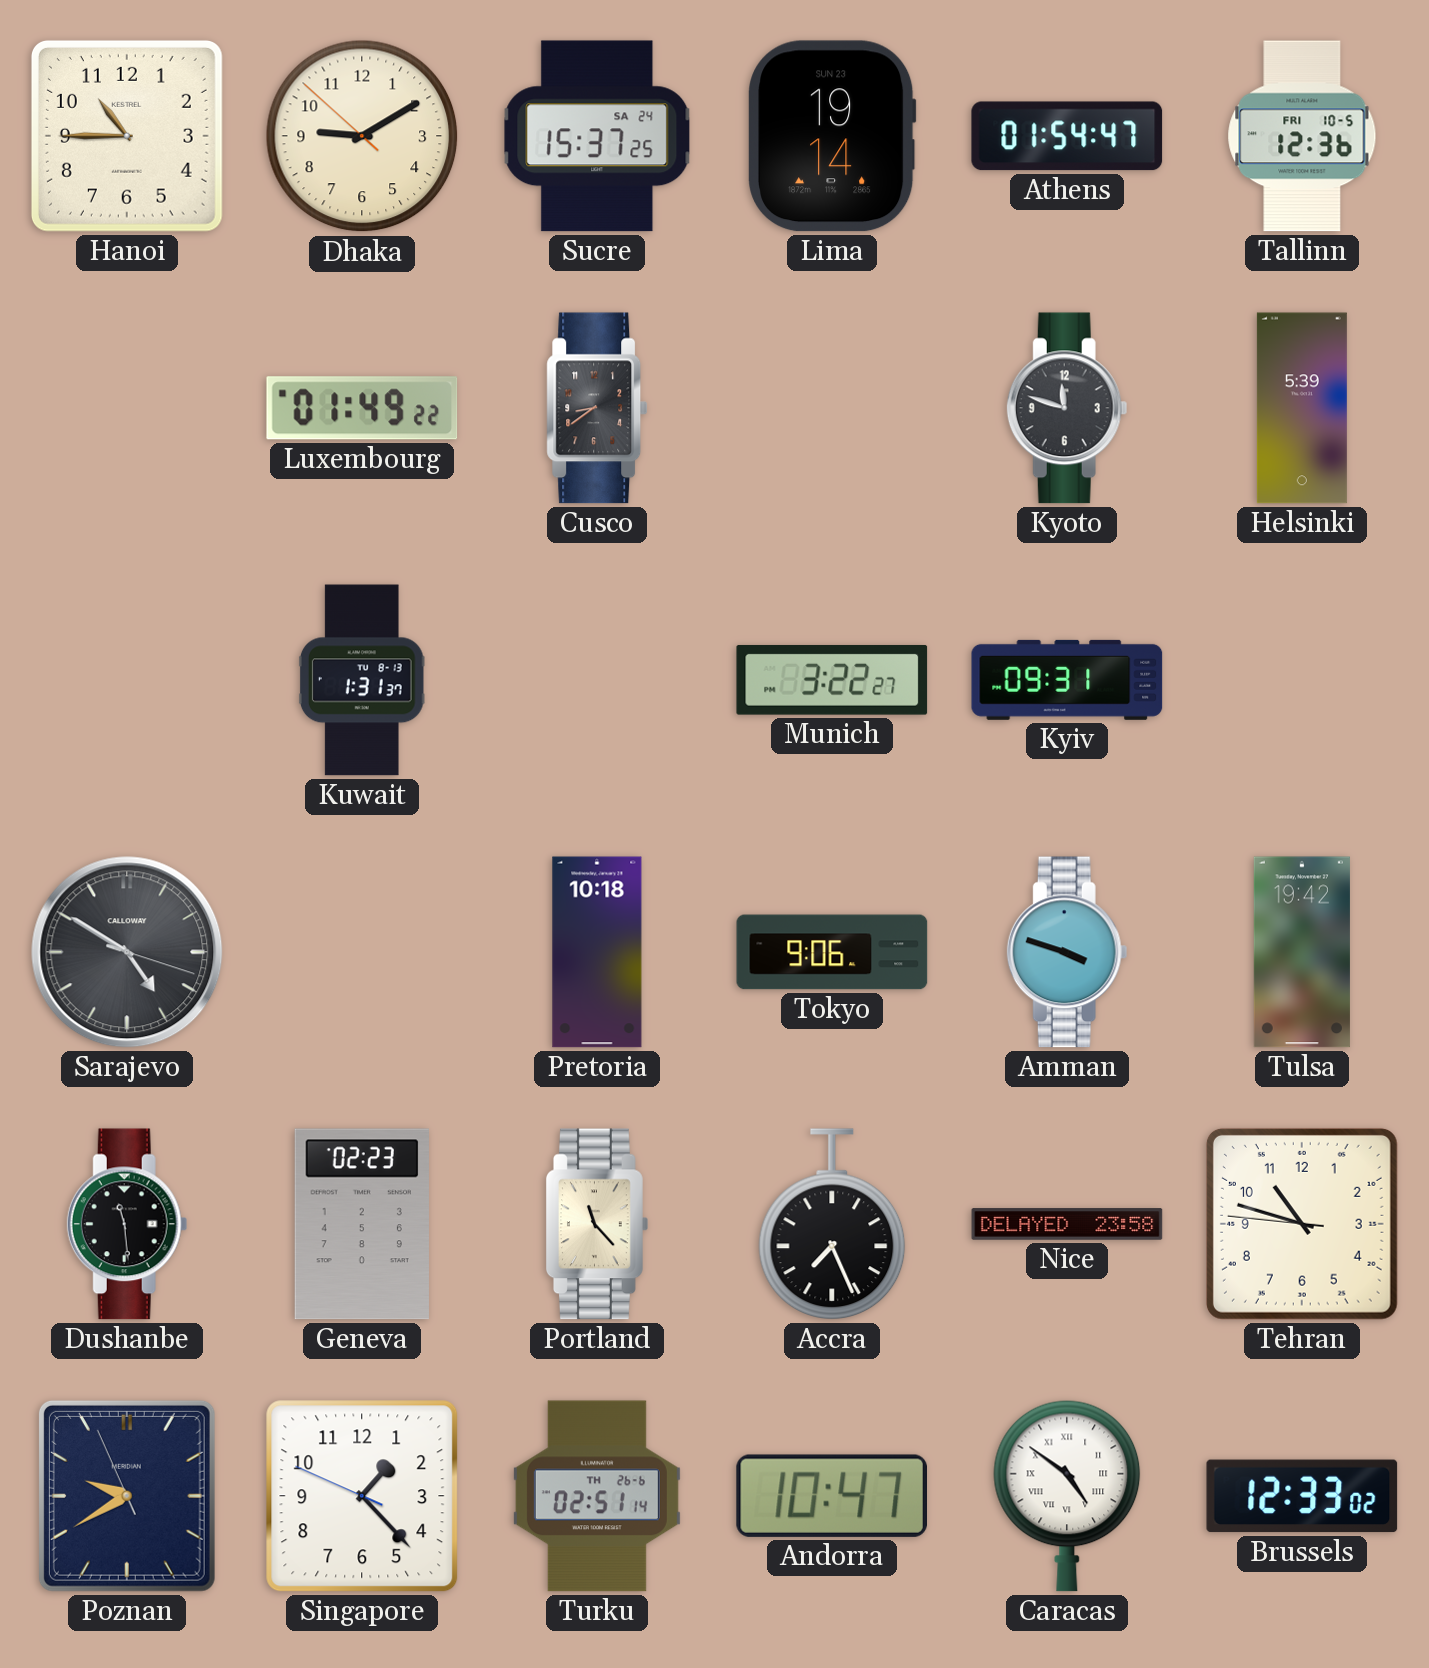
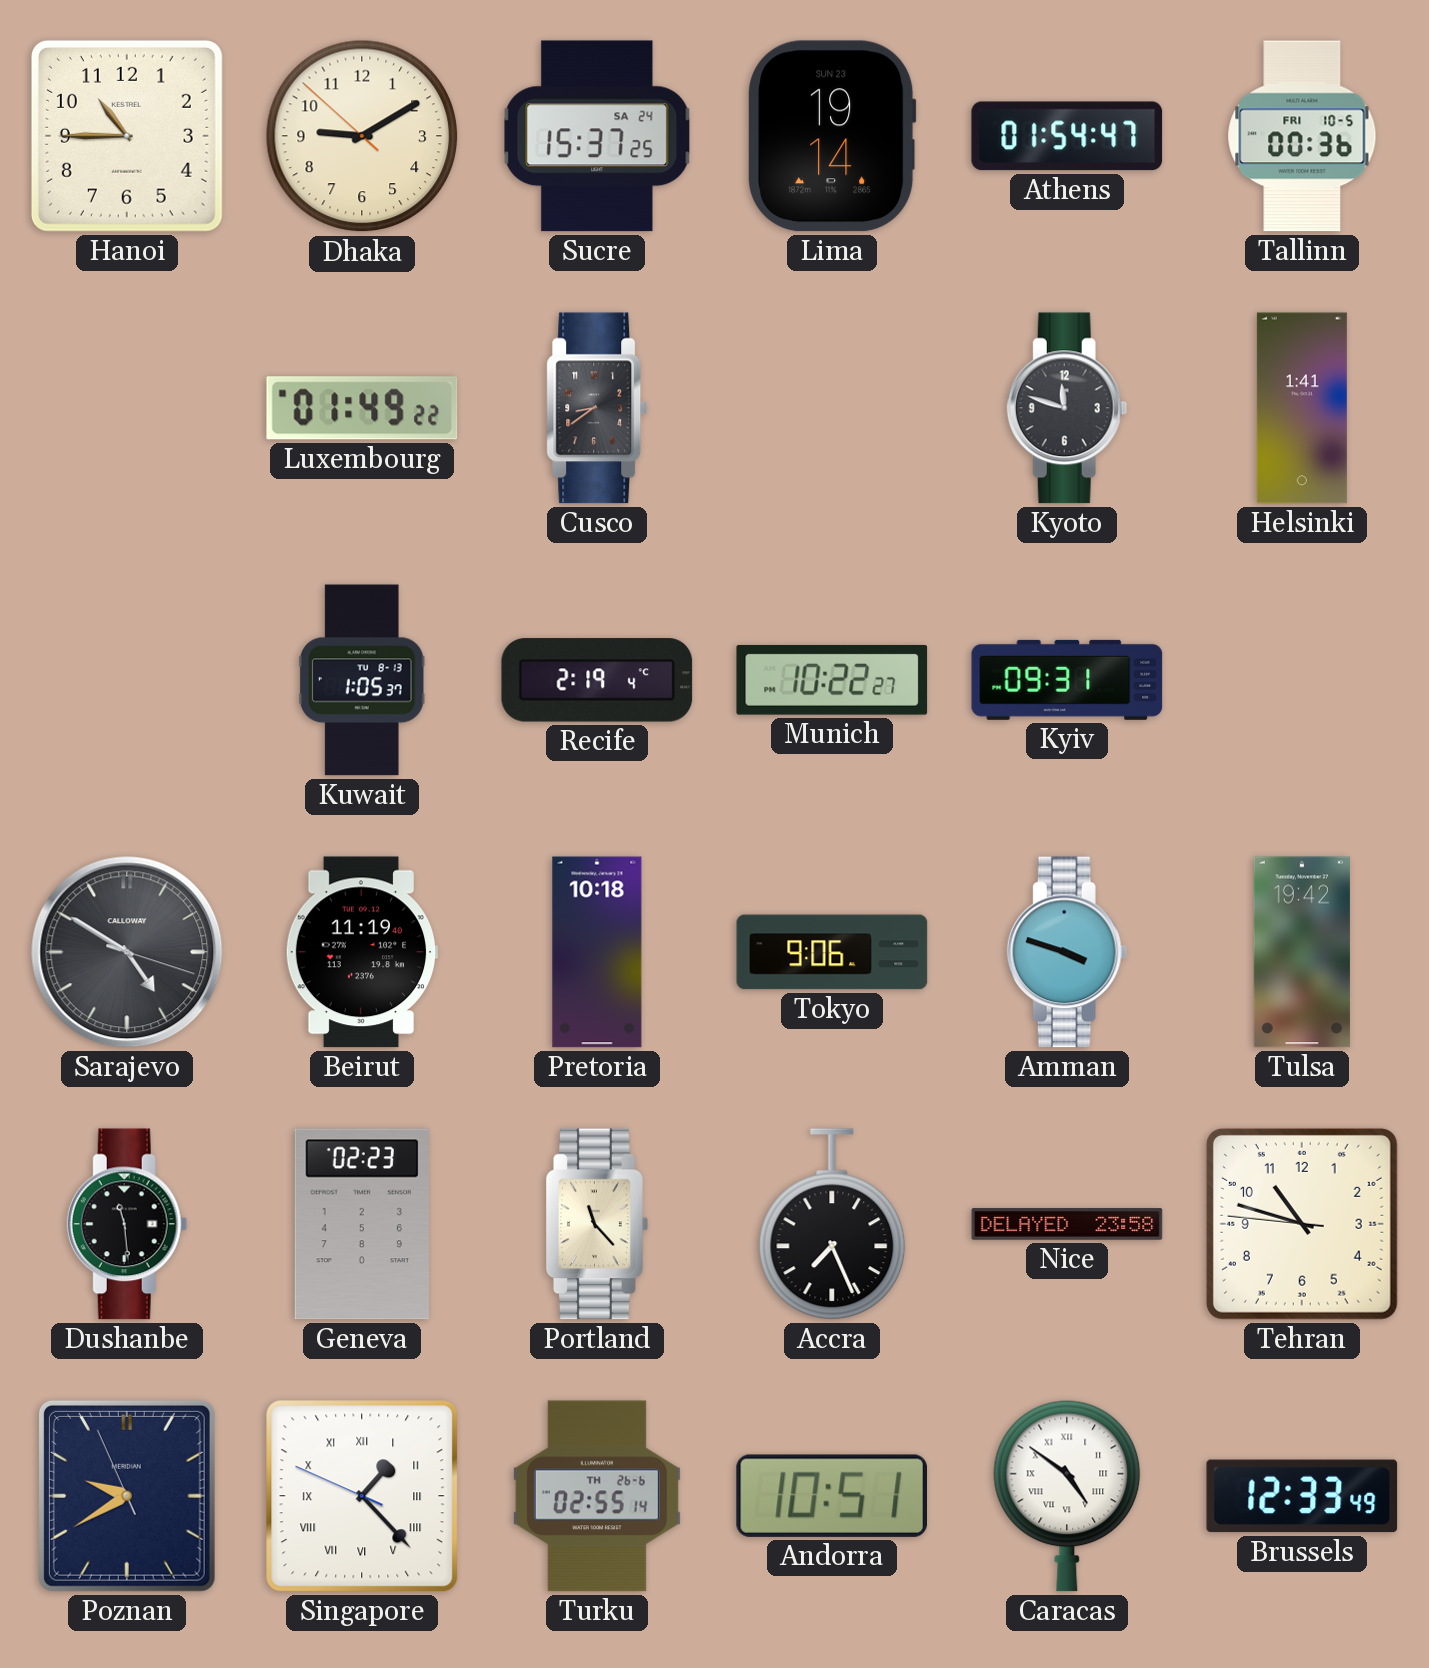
Tallinn: 12:36 -> 00:36 (1302, 136)
Helsinki: 5:39 -> 1:41 (1302, 408)
Kuwait: 1:31 -> 1:05 (362, 680)
Recife: none -> 2:19 (597, 680)
Munich: 3:22 -> 10:22 (832, 680)
Beirut: none -> 11:19 (362, 952)
Singapore numerals: Arabic -> Roman (362, 1496)
Turku: 02:51 -> 02:55 (597, 1496)
Andorra: 10:47 -> 10:51 (831, 1496)
Brussels: 12:33:02 -> 12:33:49 (1302, 1496)
